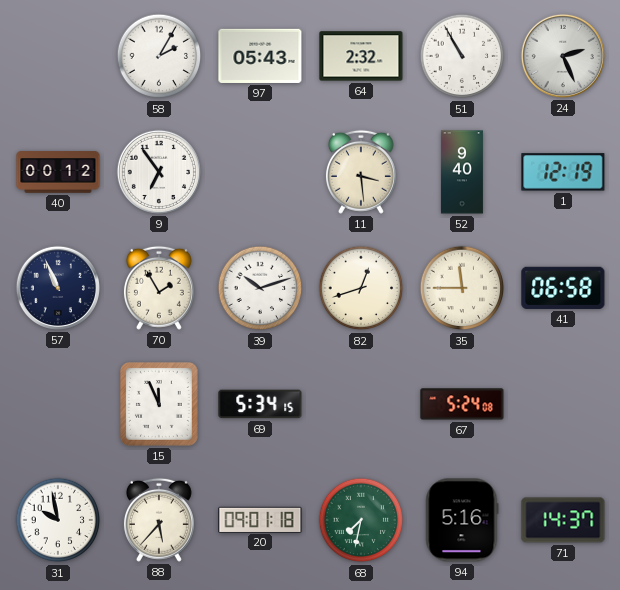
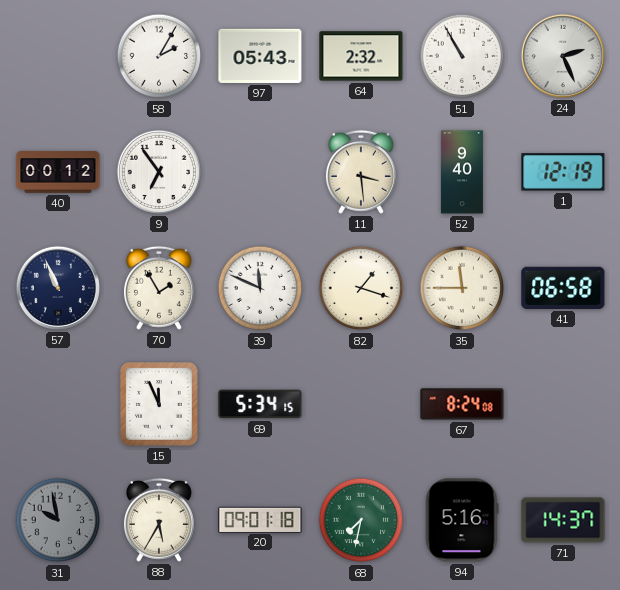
39: 10:12 -> 11:49 (260, 288)
82: 12:42 -> 1:18 (361, 288)
67: 5:24 -> 8:24 (462, 404)
31 dial: white -> grey (58, 520)
88: 5:37 -> 5:35 (159, 520)
